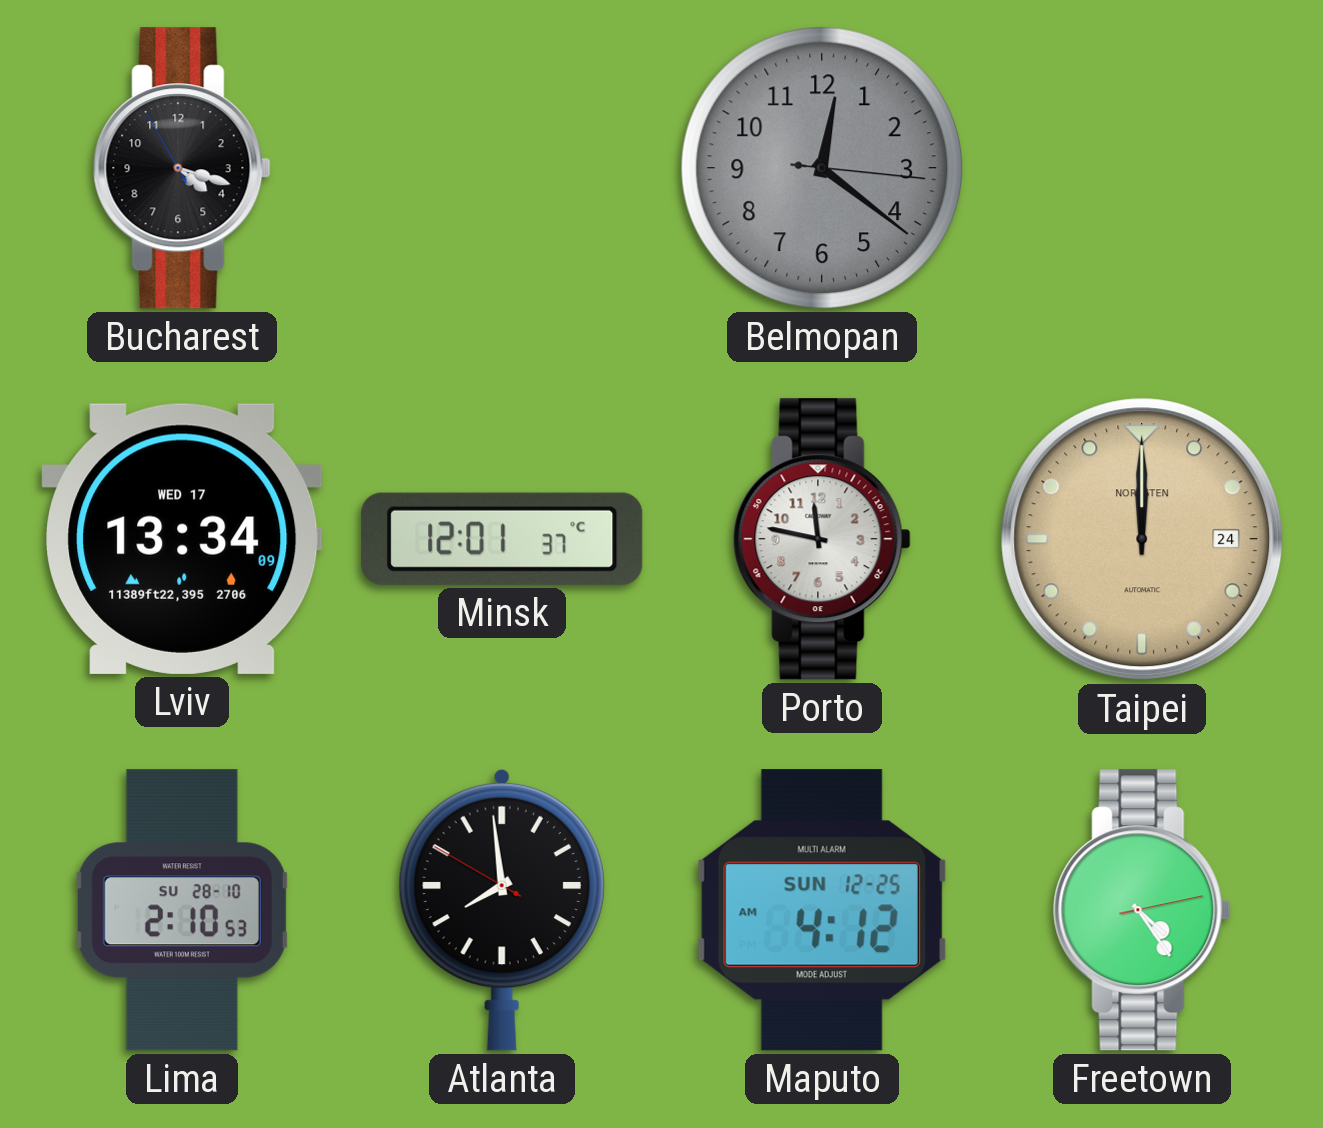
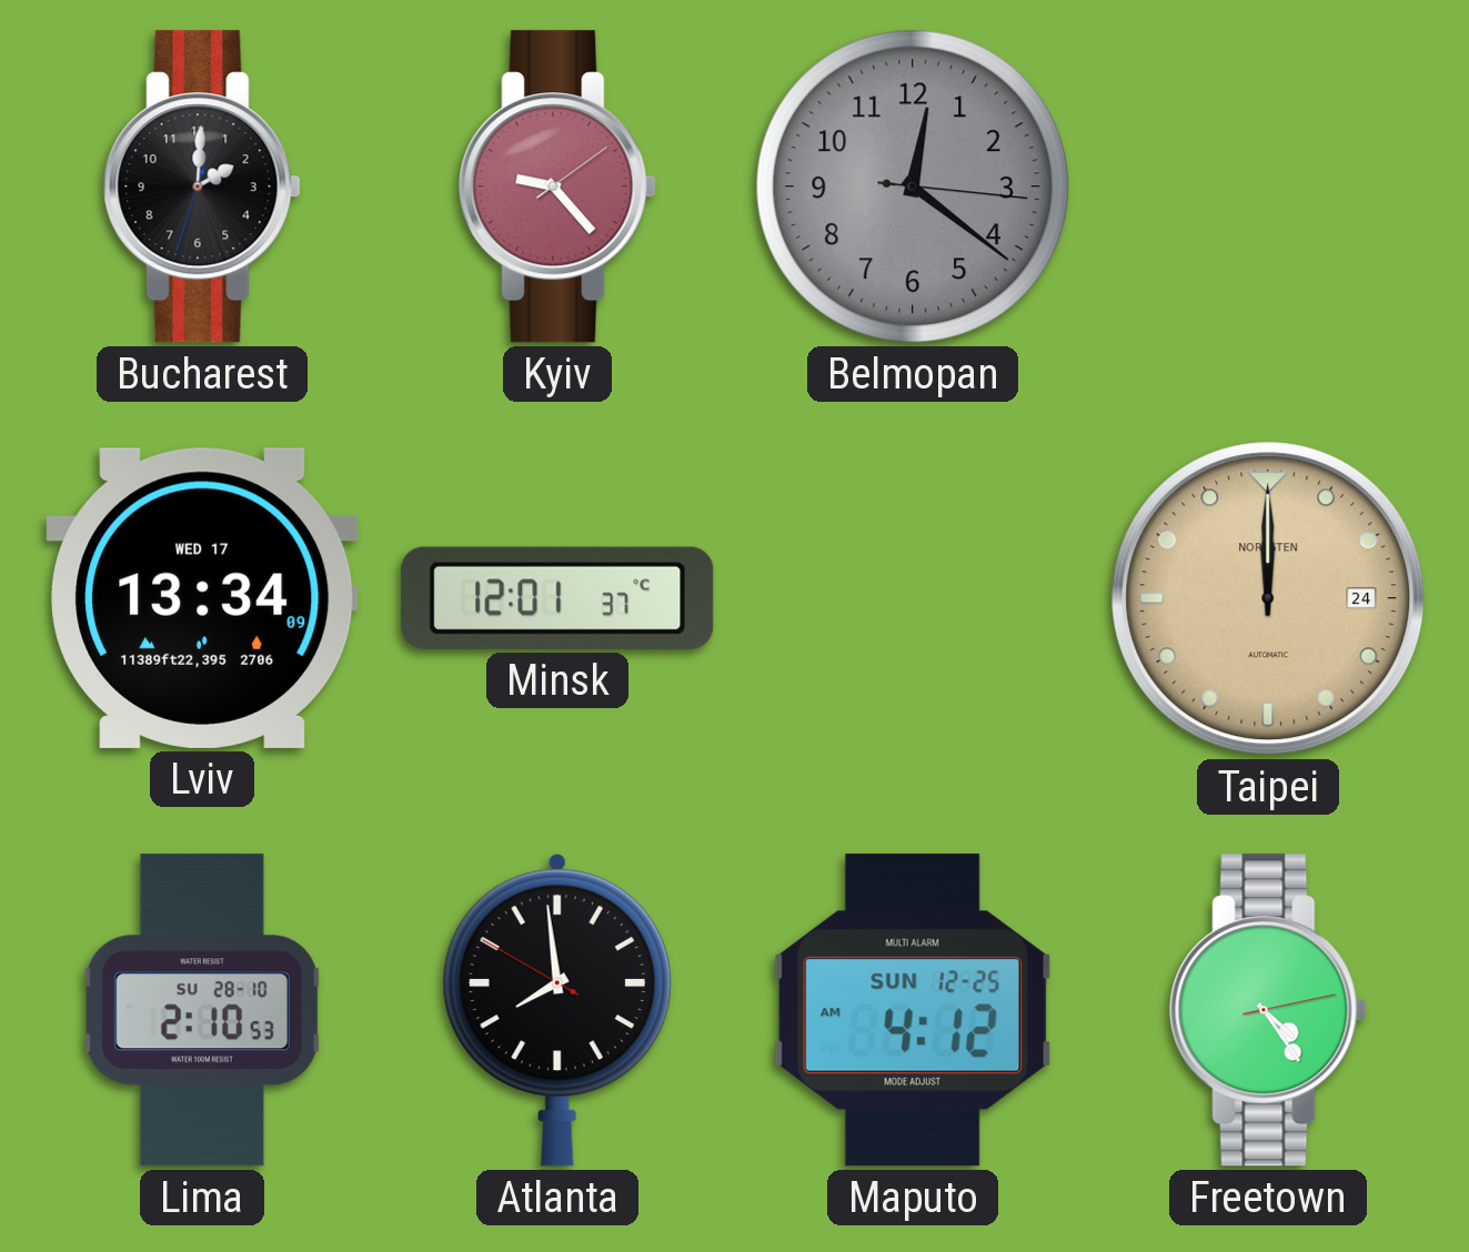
Bucharest: 4:17 -> 2:00 (202, 186)
Kyiv: none -> 9:23 (557, 186)
Porto: 11:47 -> none (822, 539)
